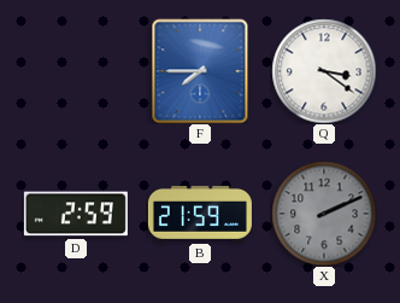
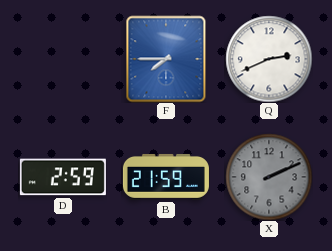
Q: 3:21 -> 2:41 (269, 59)
